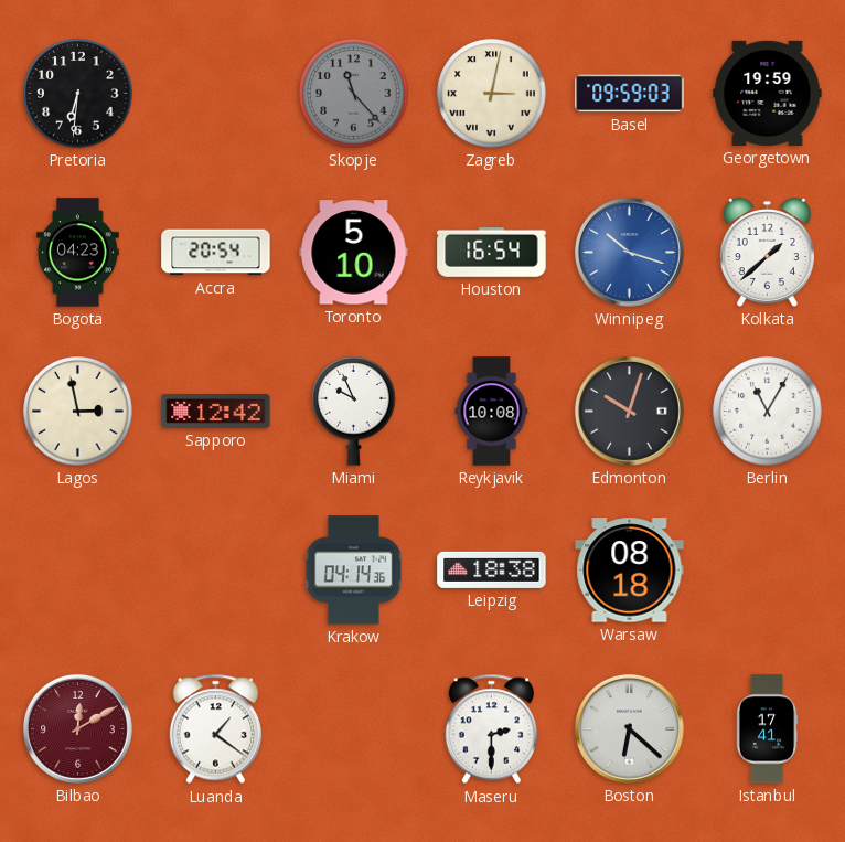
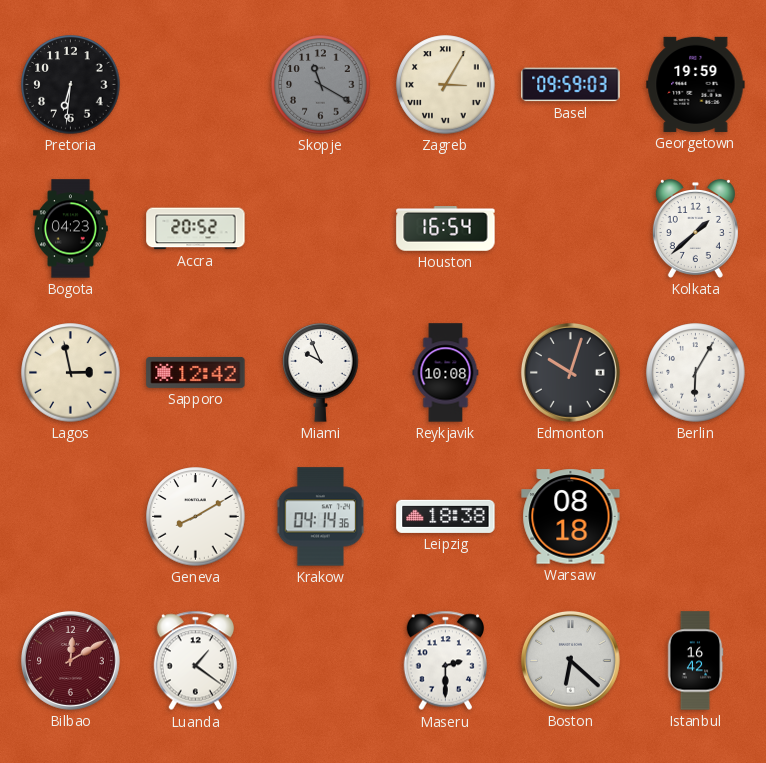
Skopje: 11:23 -> 11:20 (321, 85)
Zagreb: 3:02 -> 3:05 (446, 85)
Accra: 20:54 -> 20:52 (196, 229)
Toronto: 5:10 -> none (354, 253)
Winnipeg: 10:18 -> none (629, 252)
Berlin: 11:05 -> 6:05 (696, 373)
Geneva: none -> 8:10 (196, 517)
Istanbul: 17:41 -> 16:42 (695, 661)
